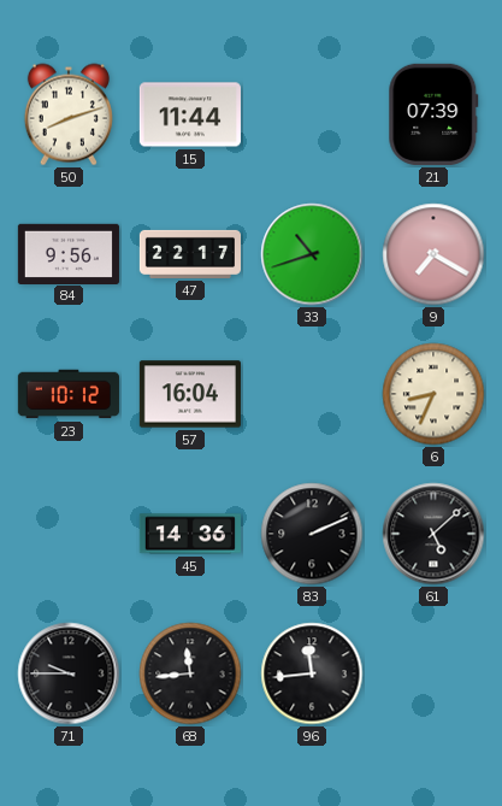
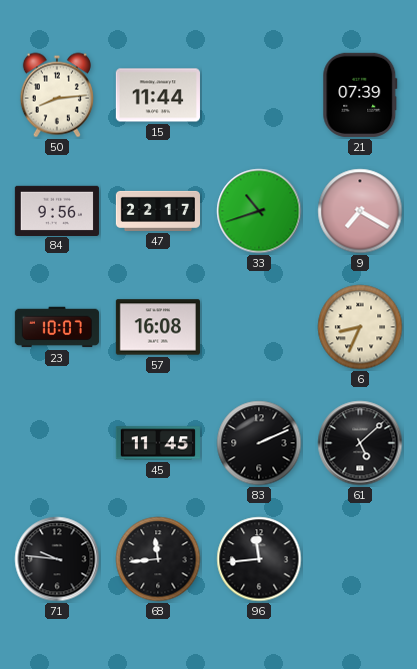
50: 8:12 -> 8:14 (57, 95)
23: 10:12 -> 10:07 (57, 327)
57: 16:04 -> 16:08 (158, 327)
45: 14:36 -> 11:45 (158, 443)
71: 9:45 -> 9:46 (57, 559)
